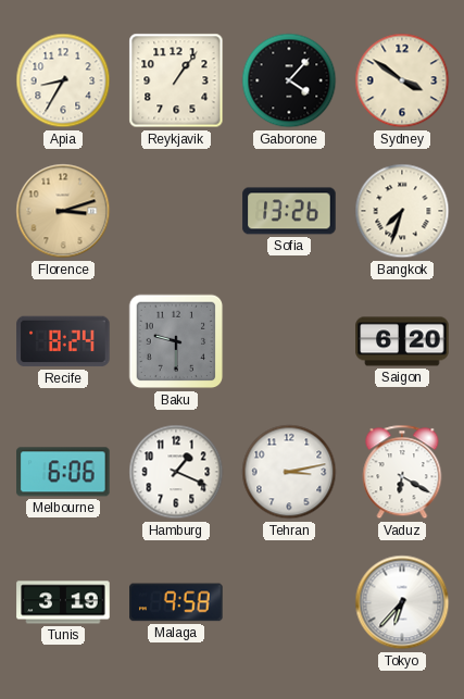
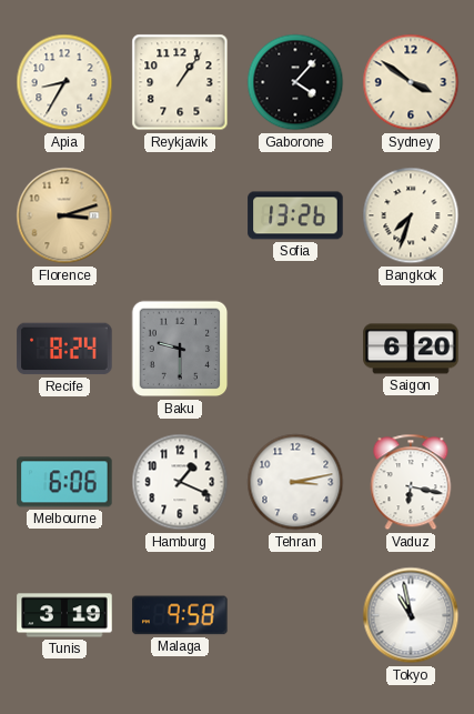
Vaduz: 6:20 -> 6:17 (411, 482)
Tokyo: 6:37 -> 10:58 (411, 615)
